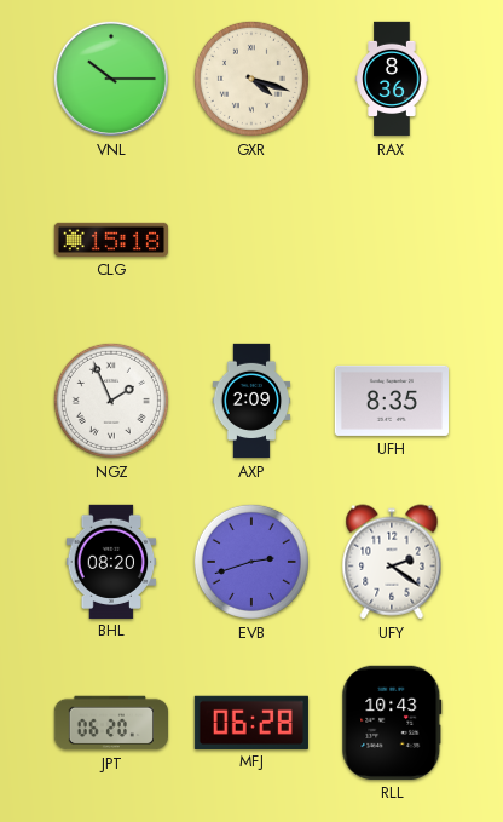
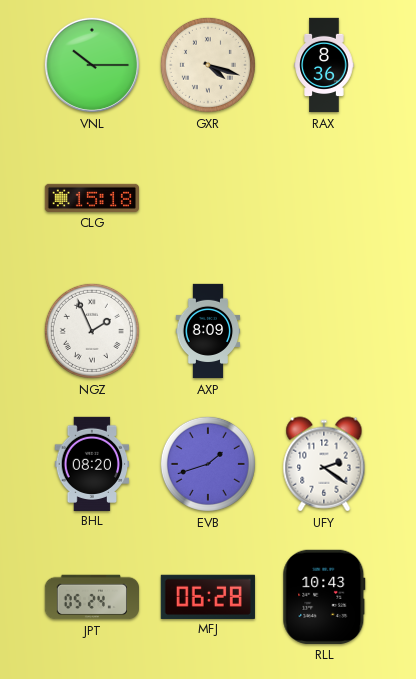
AXP: 2:09 -> 8:09 (208, 331)
UFH: 8:35 -> none (391, 401)
EVB: 2:42 -> 1:42 (208, 464)
JPT: 06:20 -> 05:24 (91, 597)
